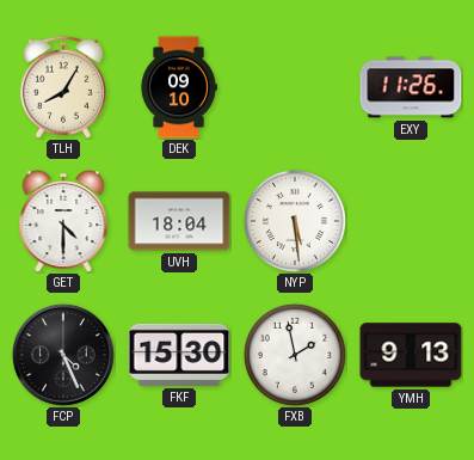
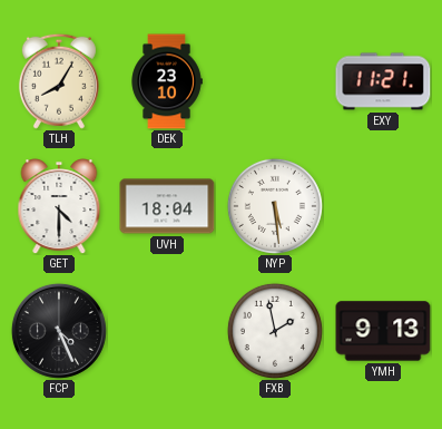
DEK: 09:10 -> 23:10 (167, 81)
EXY: 11:26 -> 11:21 (383, 81)
FKF: 15:30 -> none (179, 355)
